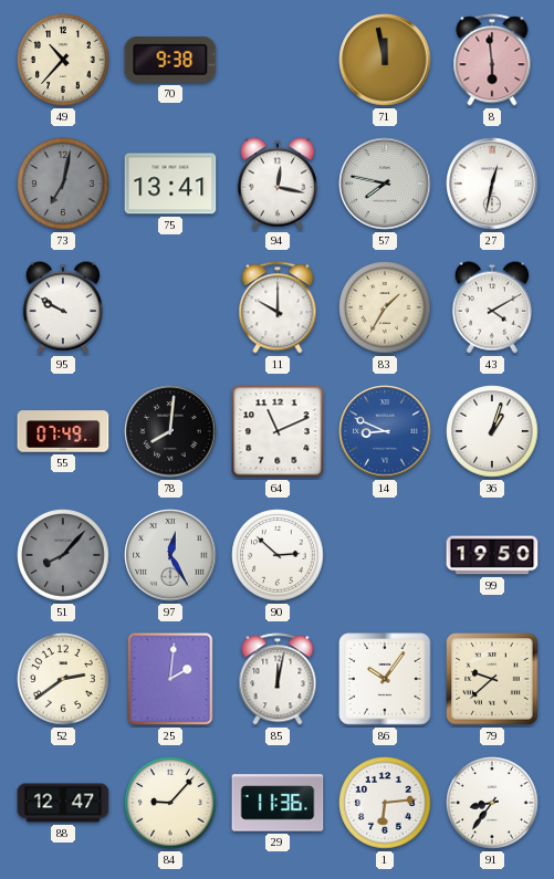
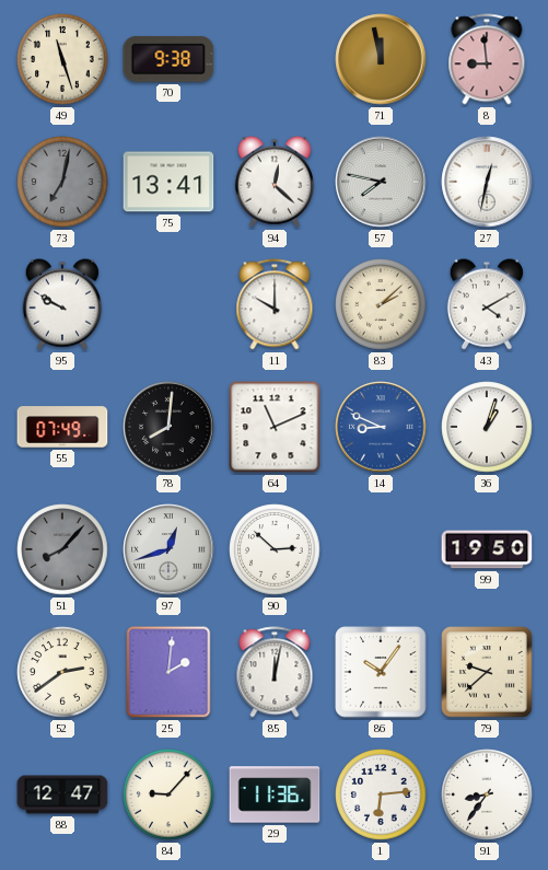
49: 10:37 -> 11:27 (62, 59)
8: 5:59 -> 8:59 (487, 59)
94: 12:17 -> 12:22 (275, 182)
83: 1:35 -> 2:08 (381, 304)
97: 12:25 -> 12:42 (168, 549)
